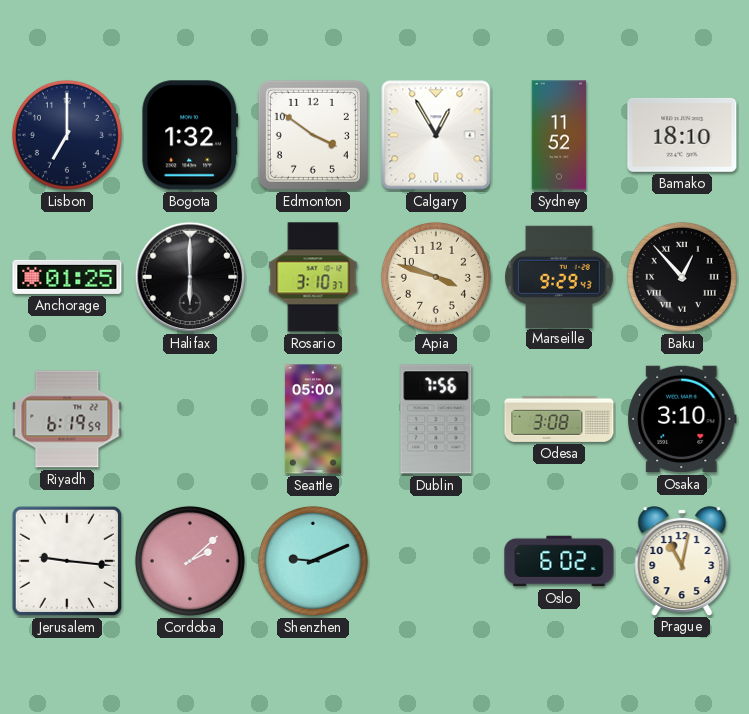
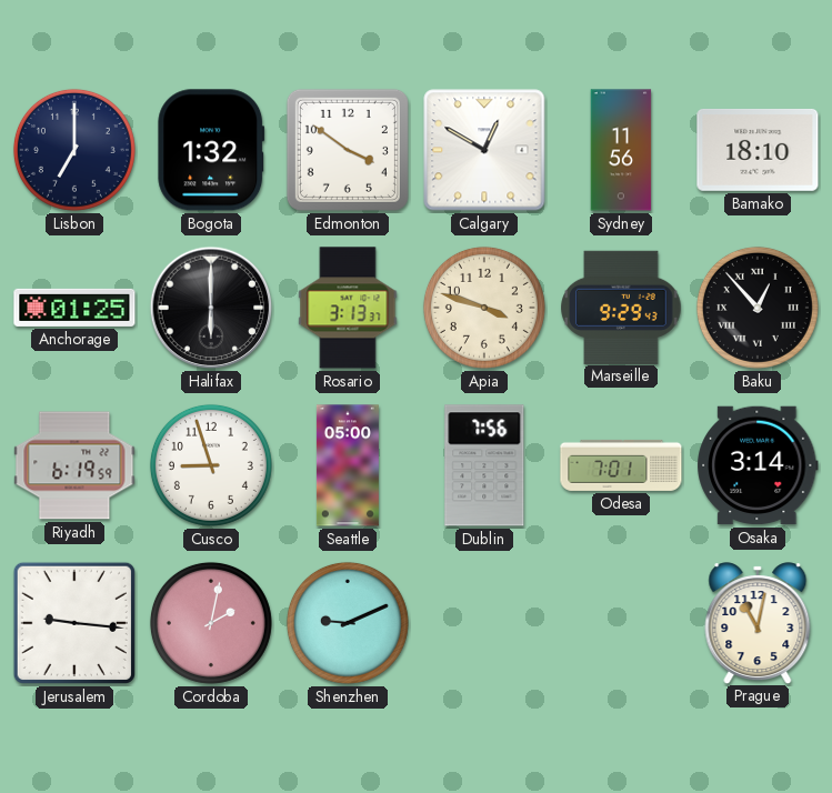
Calgary: 12:55 -> 12:50 (484, 150)
Sydney: 11:52 -> 11:56 (621, 150)
Rosario: 3:10 -> 3:13 (348, 308)
Cusco: none -> 8:57 (211, 465)
Odesa: 3:08 -> 7:01 (621, 465)
Osaka: 3:10 -> 3:14 (758, 465)
Cordoba: 2:08 -> 2:02 (211, 623)
Oslo: 6:02 -> none (559, 561)
